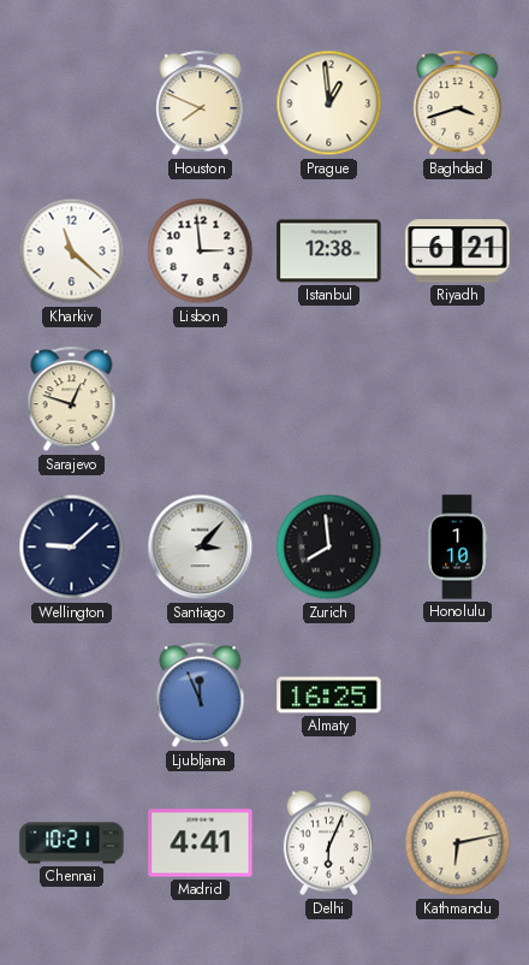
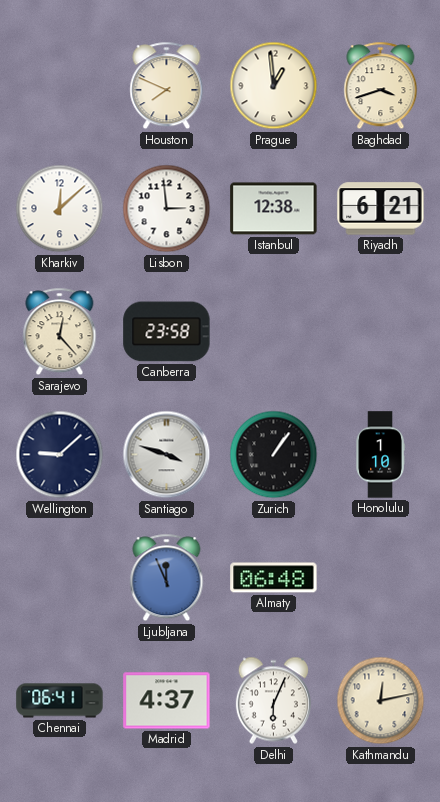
Kharkiv: 11:22 -> 12:08 (60, 209)
Sarajevo: 12:48 -> 12:23 (60, 332)
Canberra: none -> 23:58 (167, 332)
Santiago: 3:07 -> 3:48 (167, 455)
Zurich: 7:59 -> 1:06 (274, 455)
Almaty: 16:25 -> 06:48 (274, 578)
Chennai: 10:21 -> 06:41 (60, 701)
Madrid: 4:41 -> 4:37 (167, 701)
Kathmandu: 6:13 -> 12:13 (381, 701)
